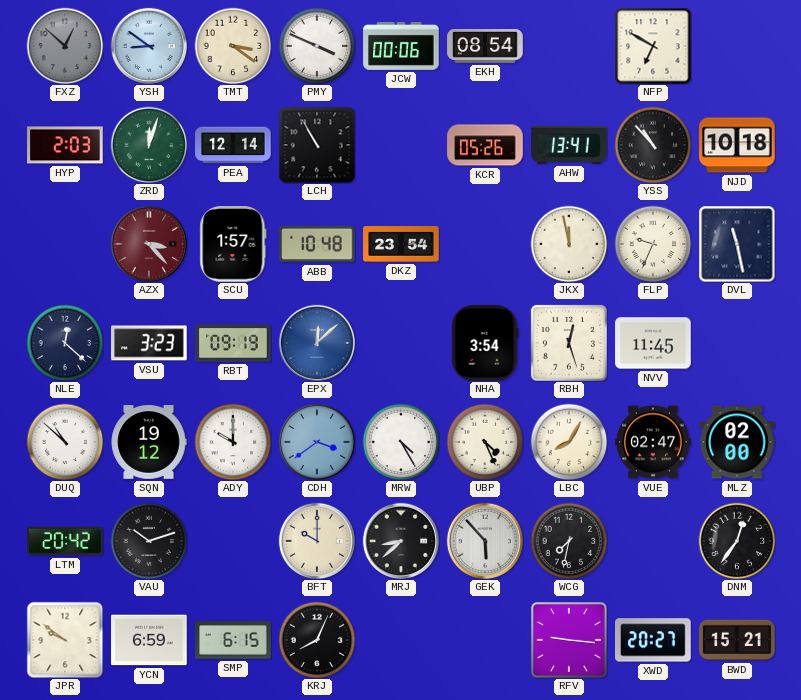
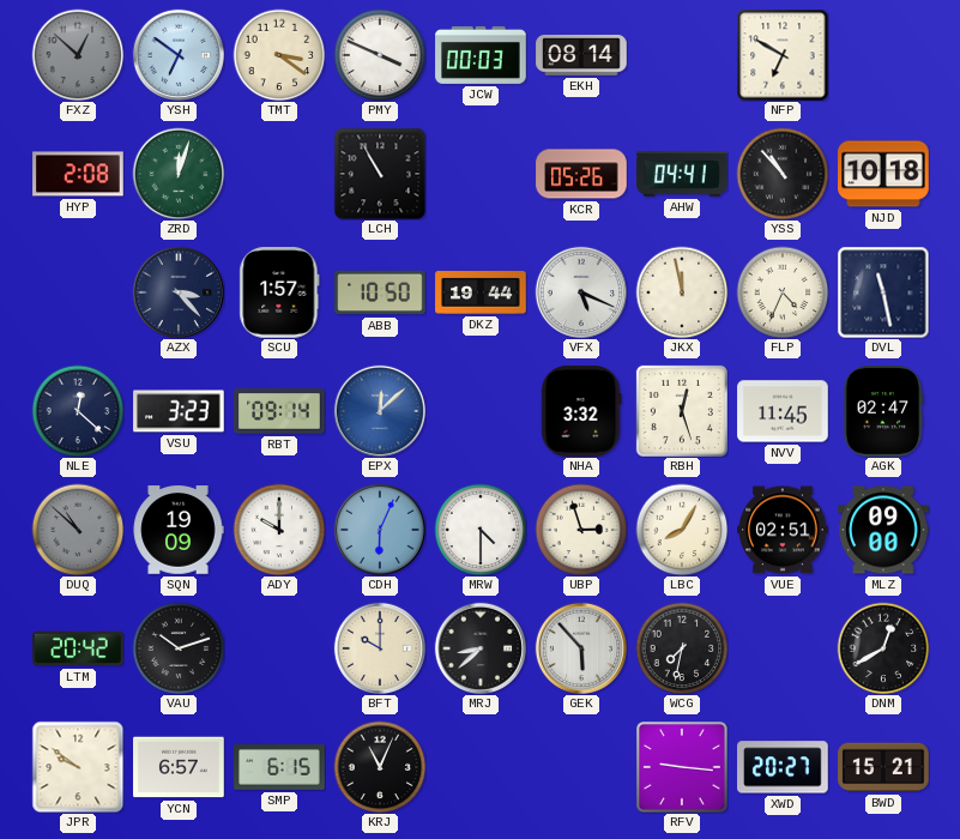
YSH: 8:51 -> 6:51 (177, 54)
JCW: 00:06 -> 00:03 (481, 55)
EKH: 08:54 -> 08:14 (581, 56)
HYP: 2:03 -> 2:08 (78, 174)
PEA: 12:14 -> none (233, 145)
AHW: 13:41 -> 04:41 (682, 174)
AZX dial: burgundy -> navy (177, 291)
ABB: 10:48 -> 10:50 (380, 292)
DKZ: 23:54 -> 19:44 (481, 292)
VFX: none -> 5:19 (580, 291)
FLP: 9:34 -> 4:34 (783, 292)
RBT: 09:19 -> 09:14 (279, 411)
NHA: 3:54 -> 3:32 (581, 411)
AGK: none -> 02:47 (883, 411)
DUQ dial: white -> grey (78, 530)
SQN: 19:12 -> 19:09 (179, 530)
CDH: 3:39 -> 6:04 (379, 529)
MRW: 4:25 -> 4:30 (481, 530)
UBP: 4:26 -> 2:57 (581, 530)
VUE: 02:47 -> 02:51 (783, 530)
MLZ: 02:00 -> 09:00 (883, 530)
DNM: 12:36 -> 12:40 (883, 648)
YCN: 6:59 -> 6:57 (179, 767)
KRJ: 8:04 -> 11:04 (380, 767)
